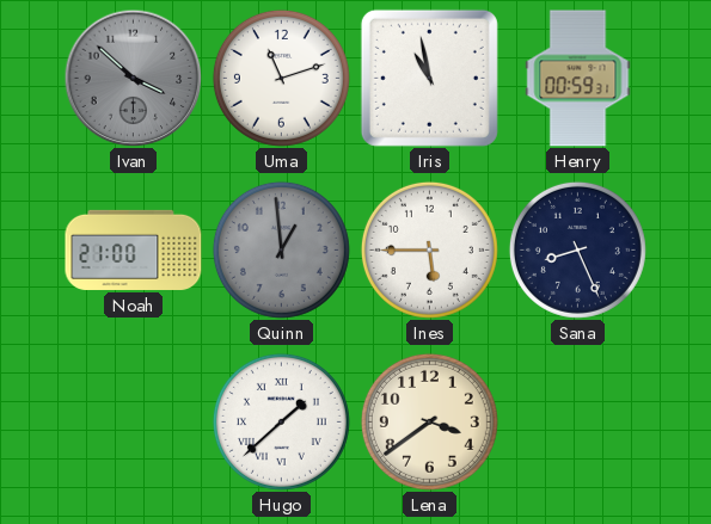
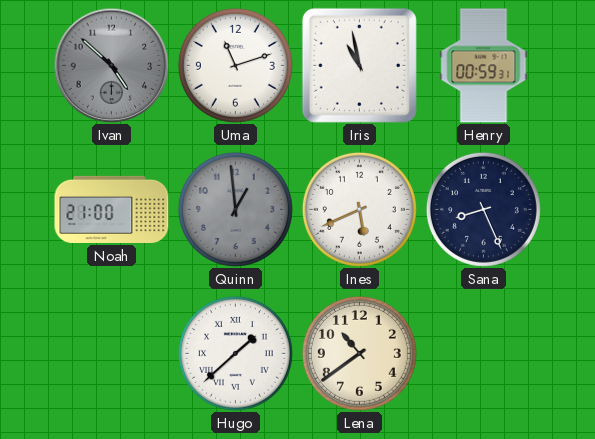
Ivan: 3:52 -> 4:52 (111, 65)
Ines: 5:45 -> 5:41 (359, 209)
Lena: 3:39 -> 10:39 (359, 353)
